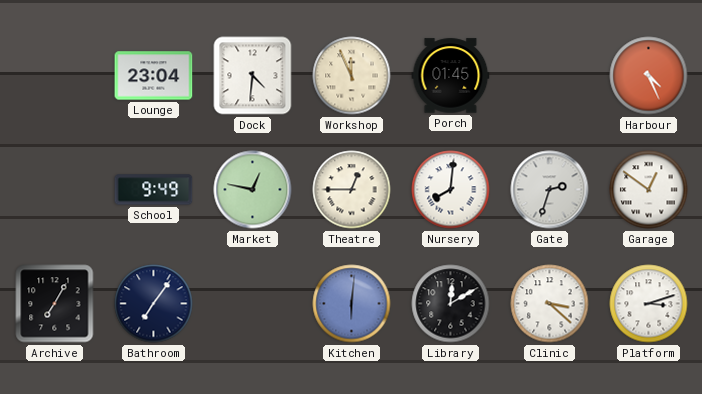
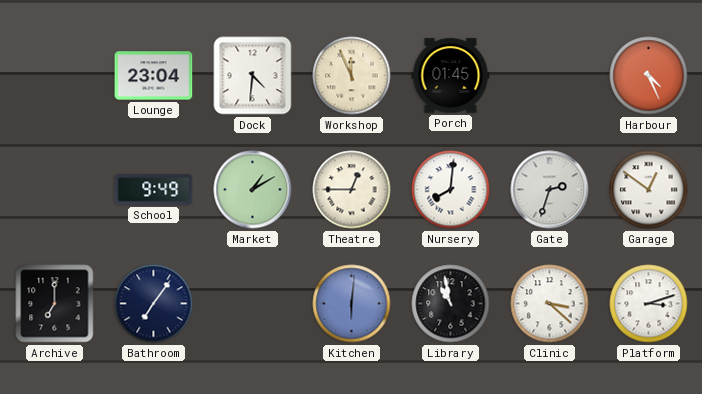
Market: 12:47 -> 1:10 (253, 190)
Archive: 7:05 -> 7:00 (55, 304)
Library: 12:10 -> 10:58 (451, 304)
